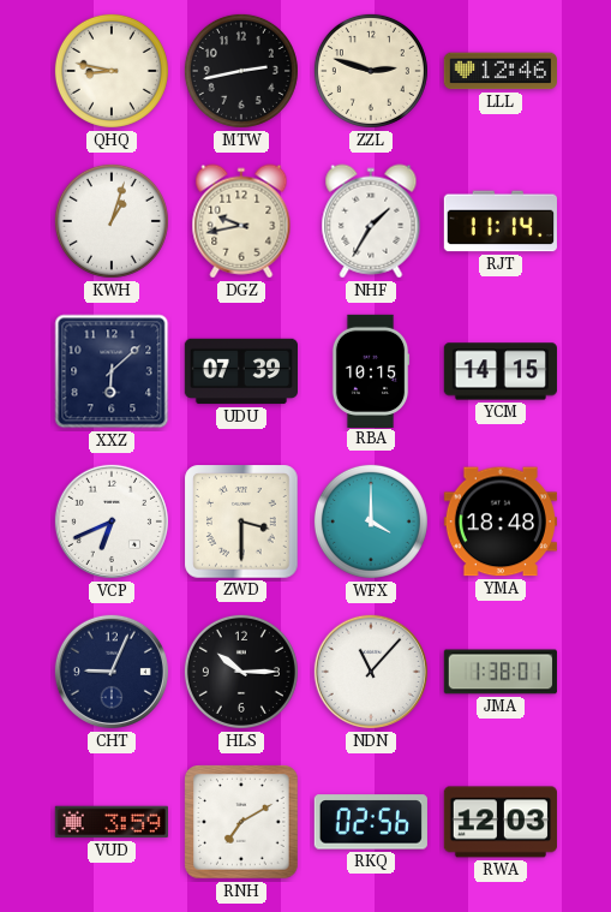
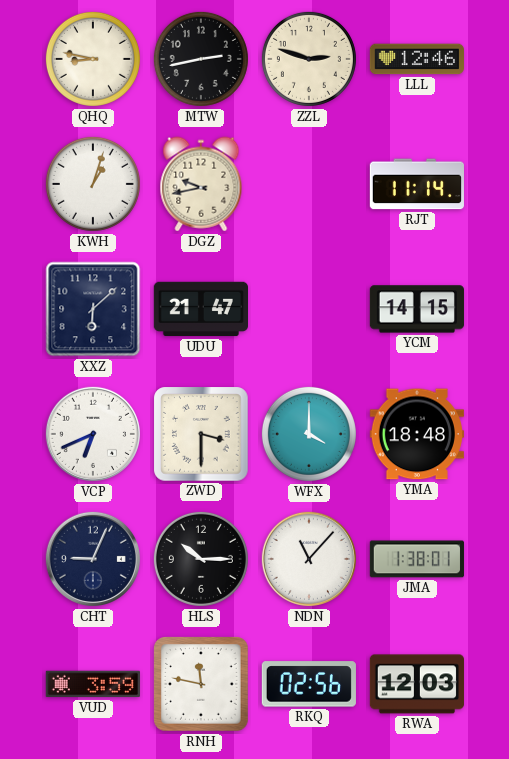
NHF: 1:35 -> none (371, 221)
UDU: 07:39 -> 21:47 (200, 309)
RBA: 10:15 -> none (371, 370)
RNH: 7:10 -> 11:47 (201, 684)
